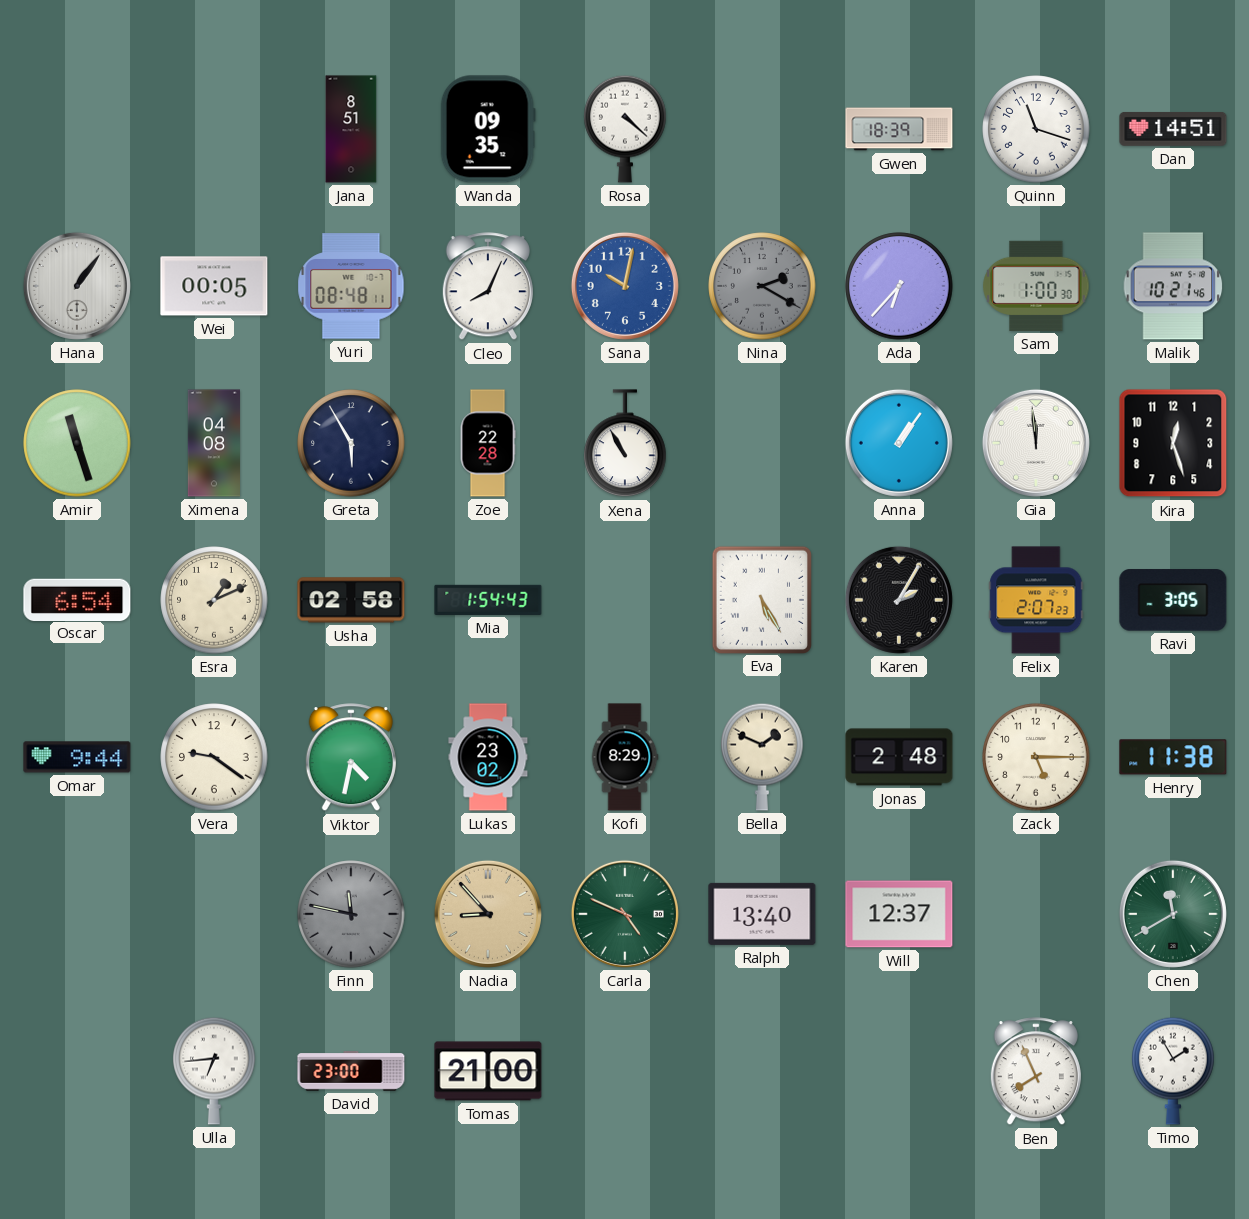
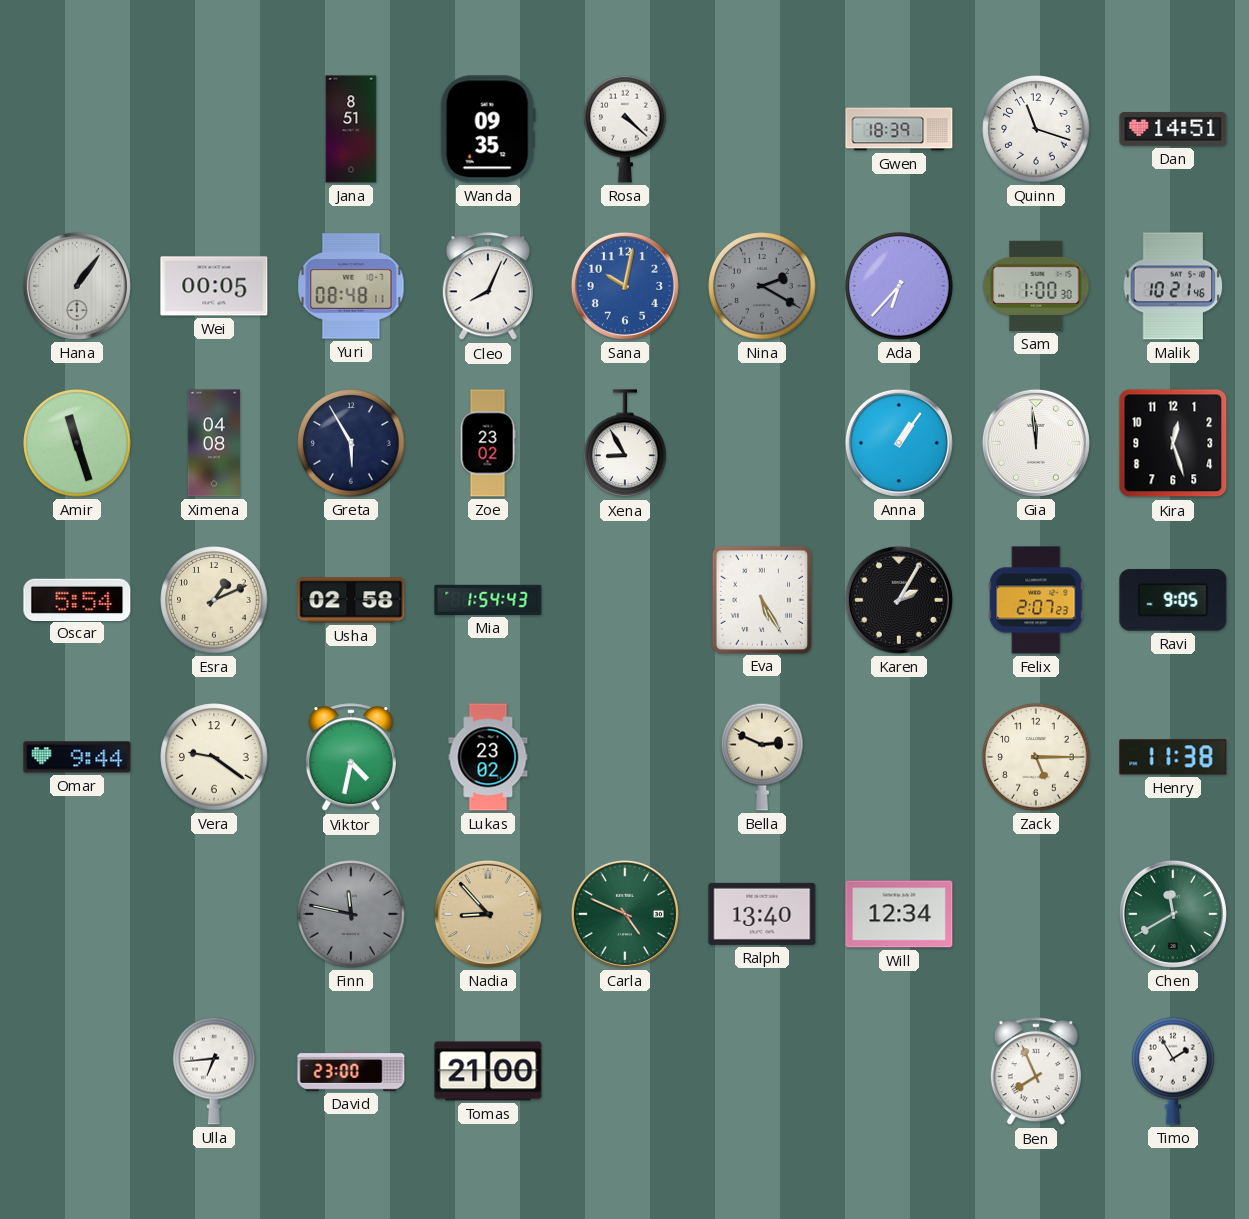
Zoe: 22:28 -> 23:02 (488, 443)
Xena: 10:55 -> 8:55 (625, 444)
Oscar: 6:54 -> 5:54 (77, 599)
Ravi: 3:05 -> 9:05 (1173, 600)
Kofi: 8:29 -> none (625, 757)
Bella: 1:49 -> 2:49 (762, 757)
Jonas: 2:48 -> none (899, 757)
Will: 12:37 -> 12:34 (899, 914)
